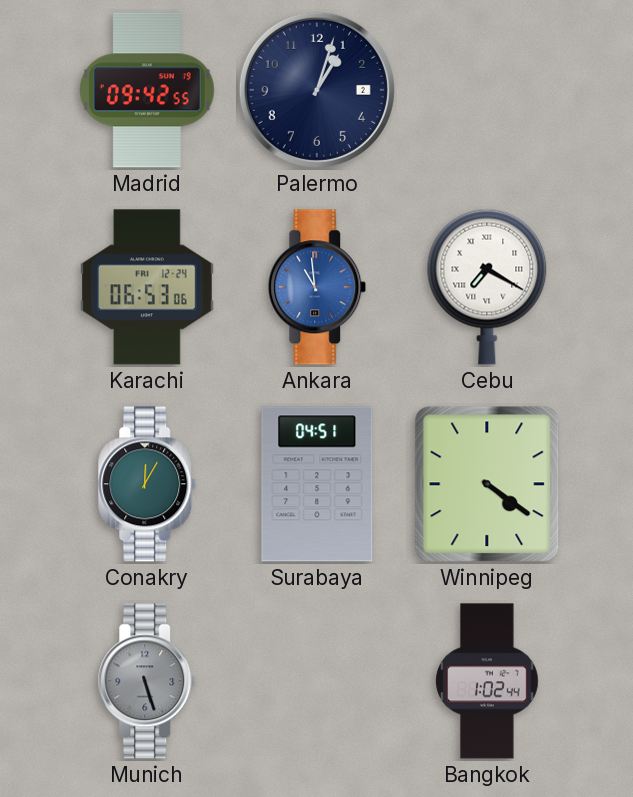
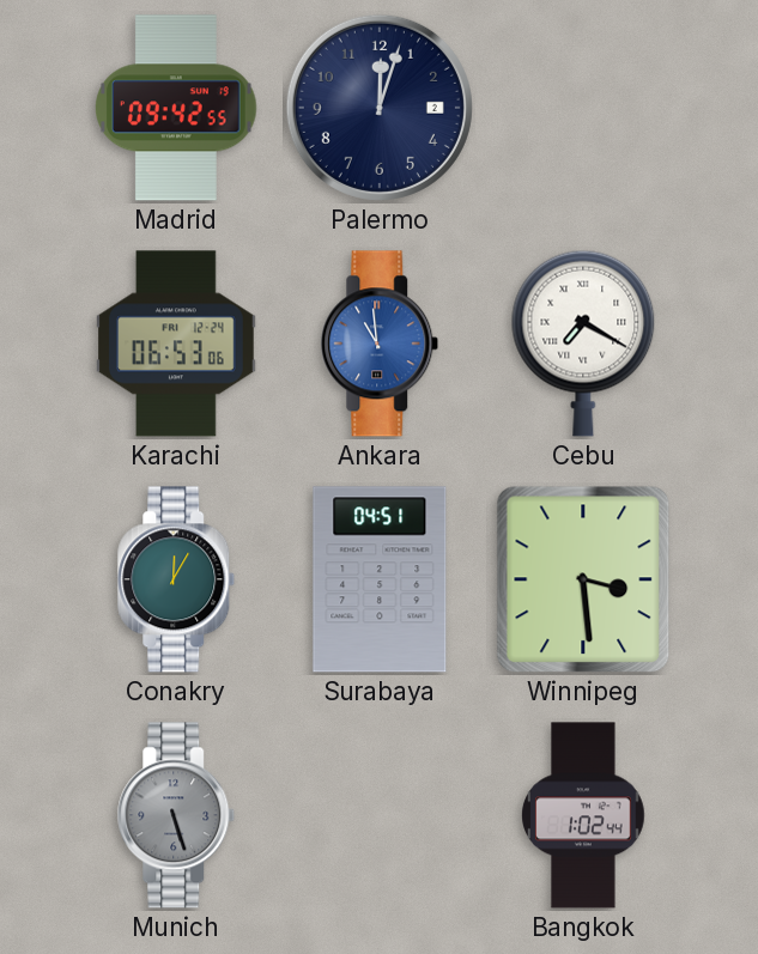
Palermo: 1:03 -> 12:03 (380, 108)
Winnipeg: 4:21 -> 3:29 (583, 579)
